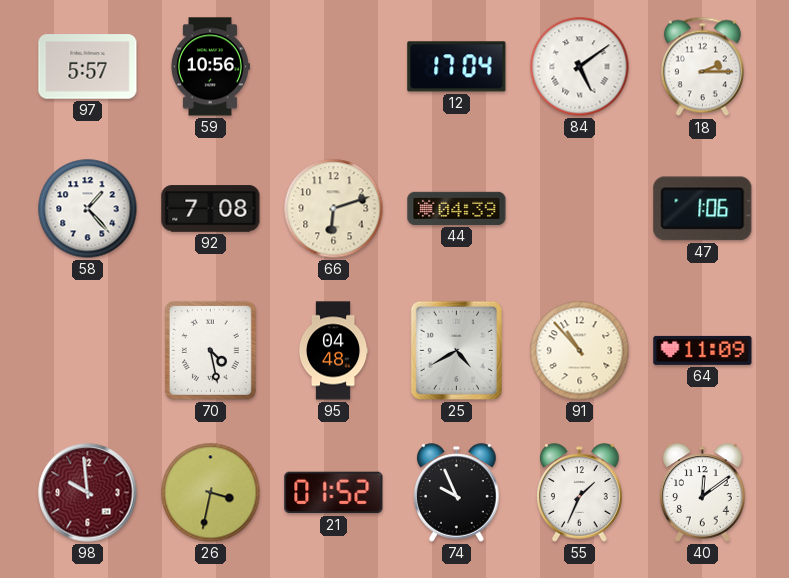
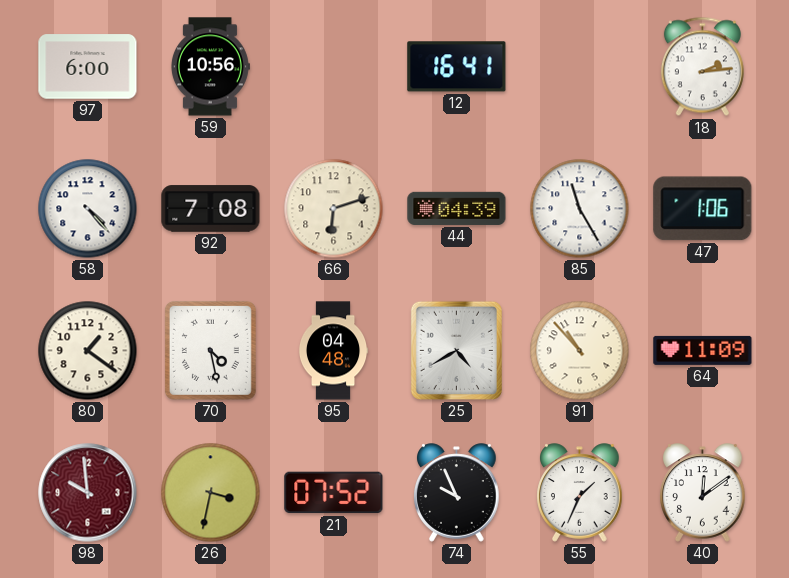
97: 5:57 -> 6:00 (88, 67)
12: 17:04 -> 16:41 (457, 67)
84: 5:09 -> none (580, 67)
18: 2:15 -> 2:14 (702, 67)
58: 1:23 -> 4:23 (88, 209)
85: none -> 11:25 (580, 209)
80: none -> 1:21 (88, 351)
21: 01:52 -> 07:52 (334, 493)
